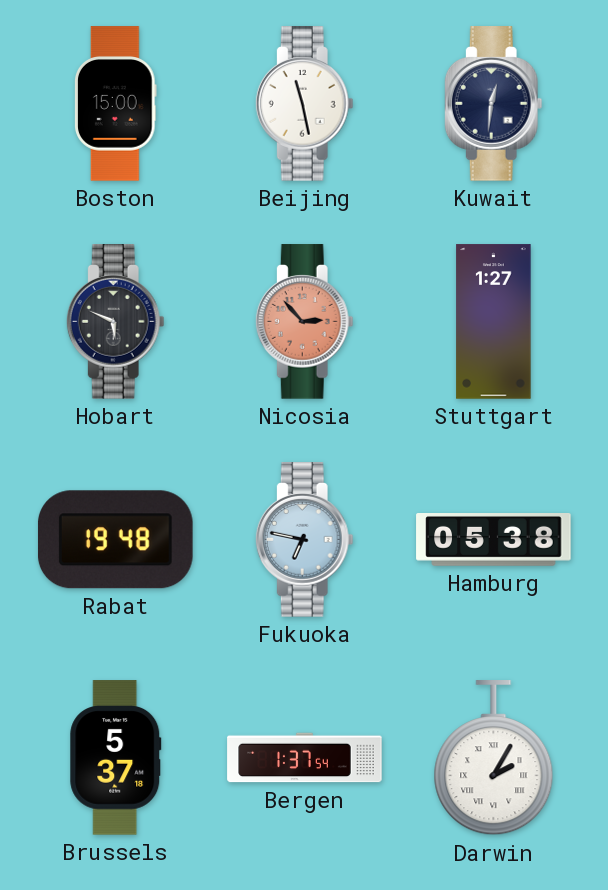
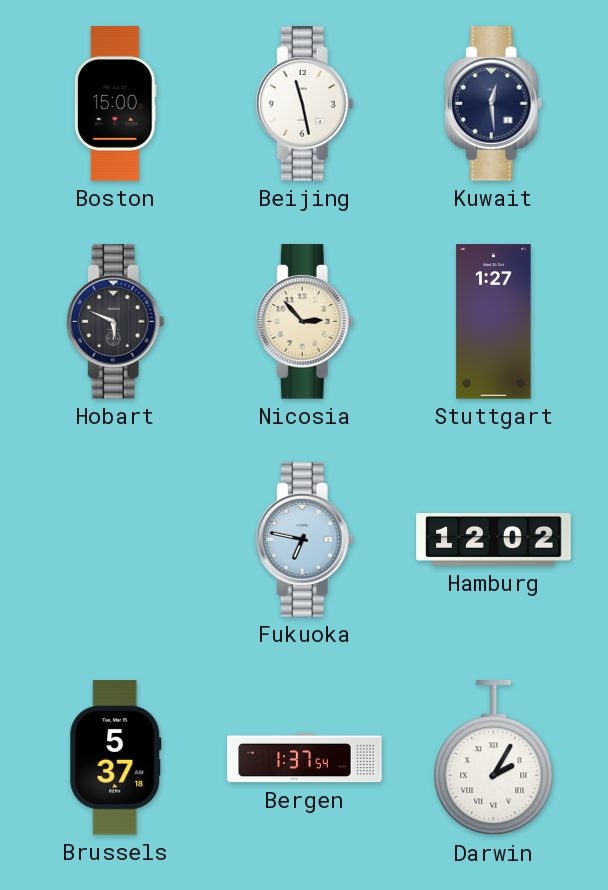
Kuwait: 12:31 -> 12:29 (493, 104)
Nicosia dial: salmon -> cream (304, 322)
Rabat: 19:48 -> none (115, 540)
Hamburg: 05:38 -> 12:02 (494, 540)
